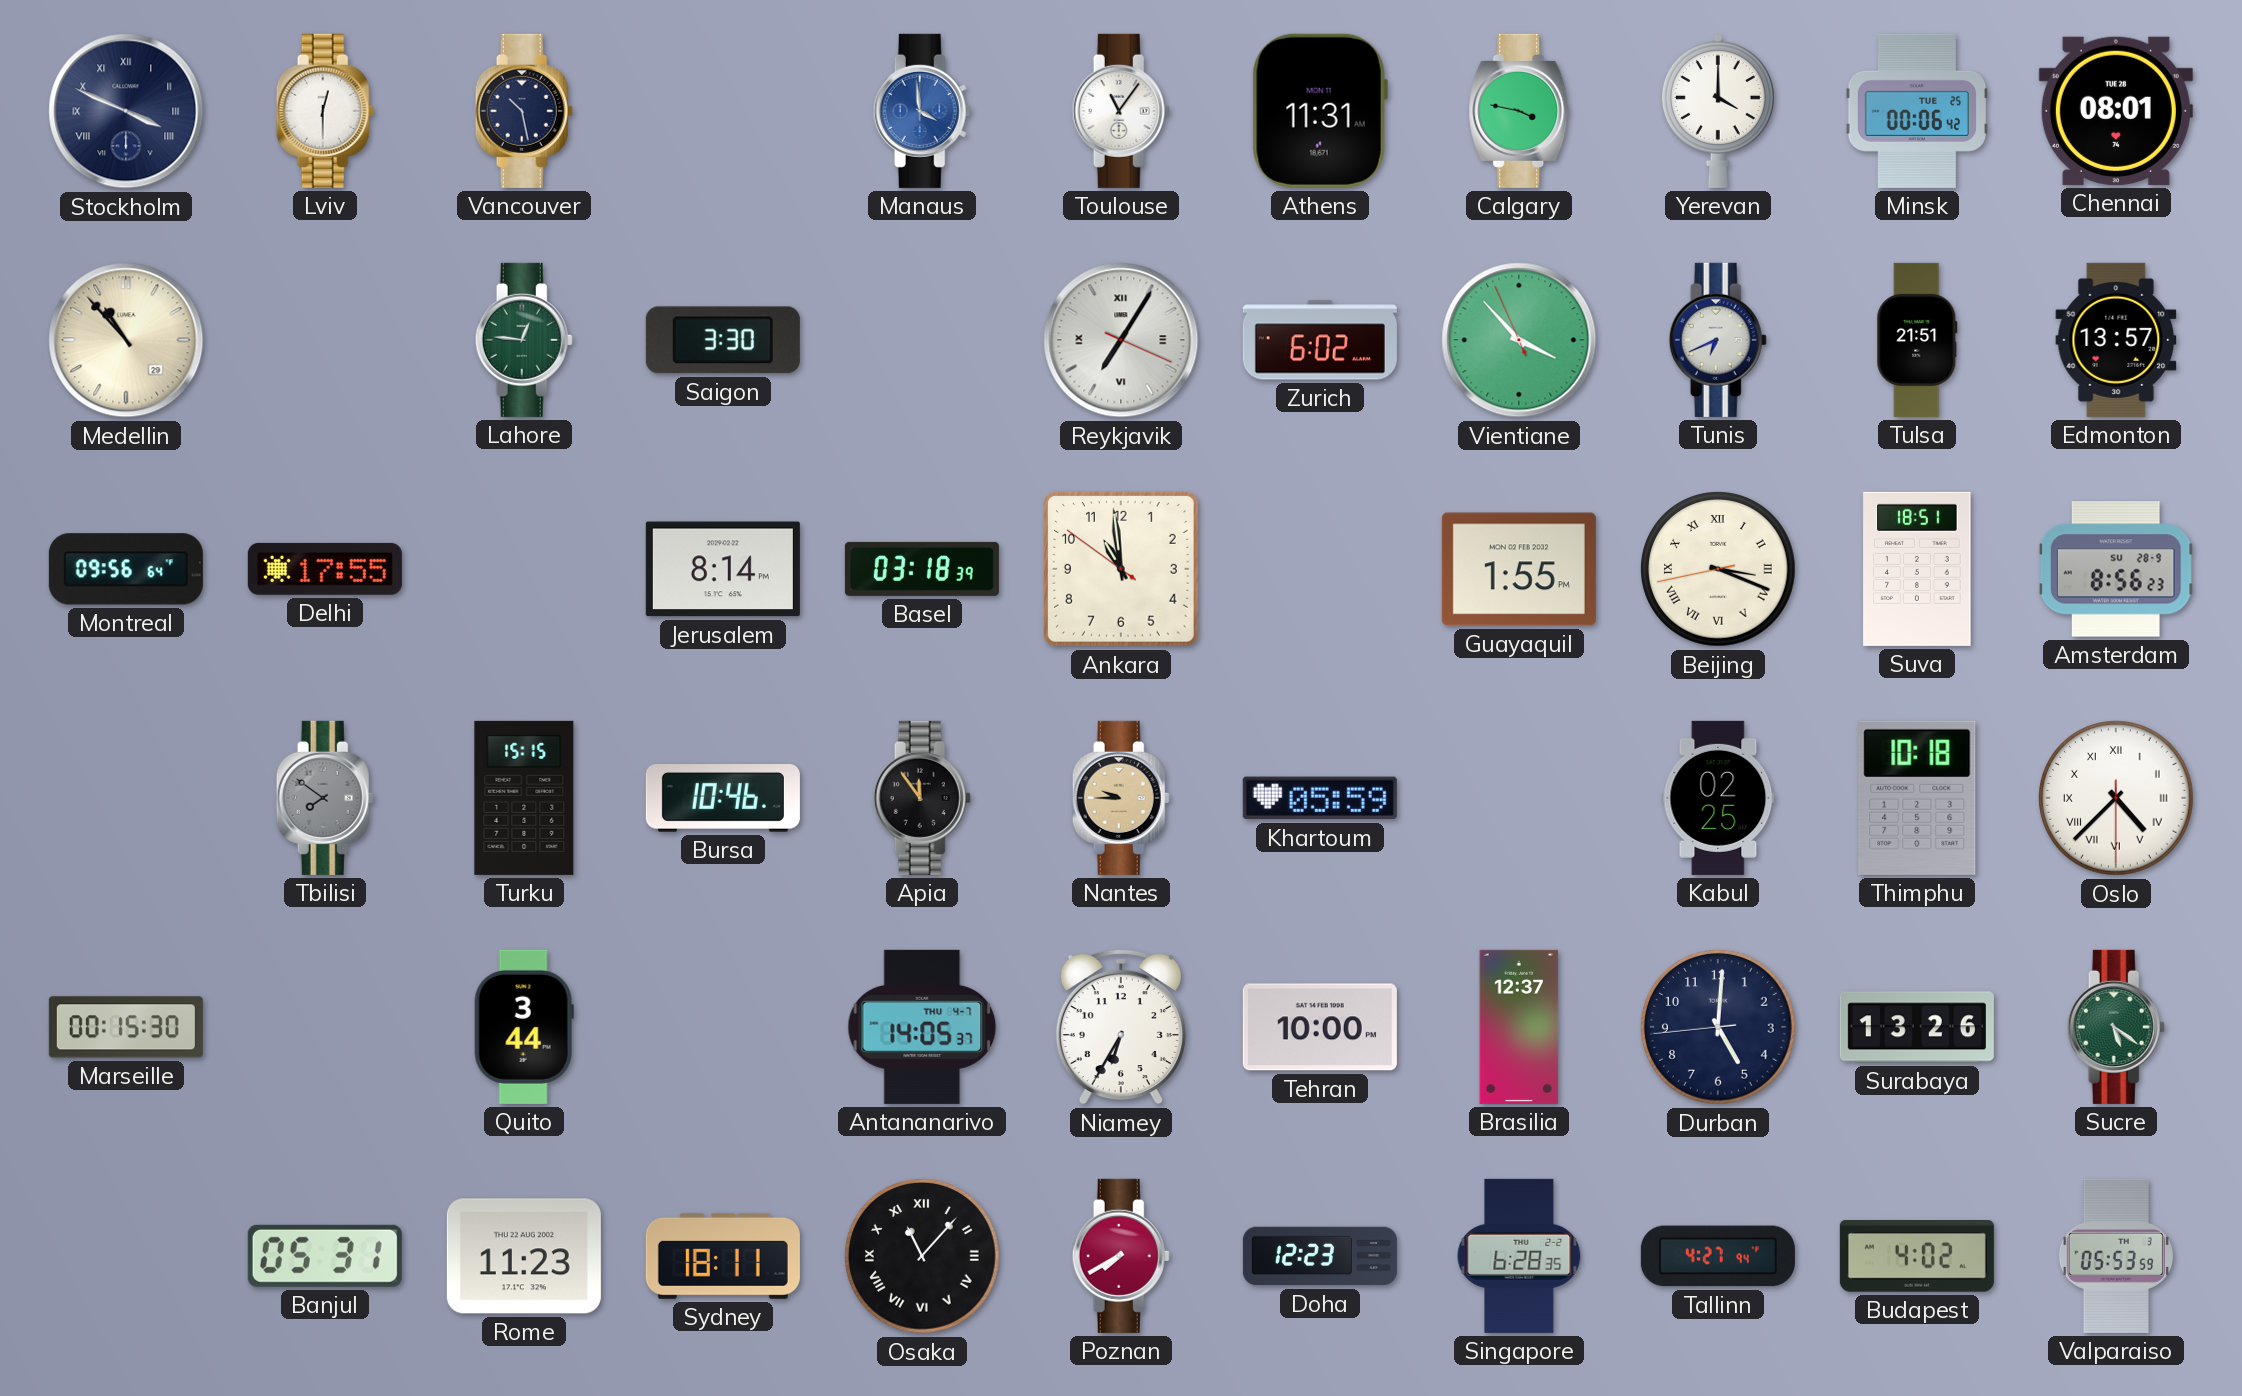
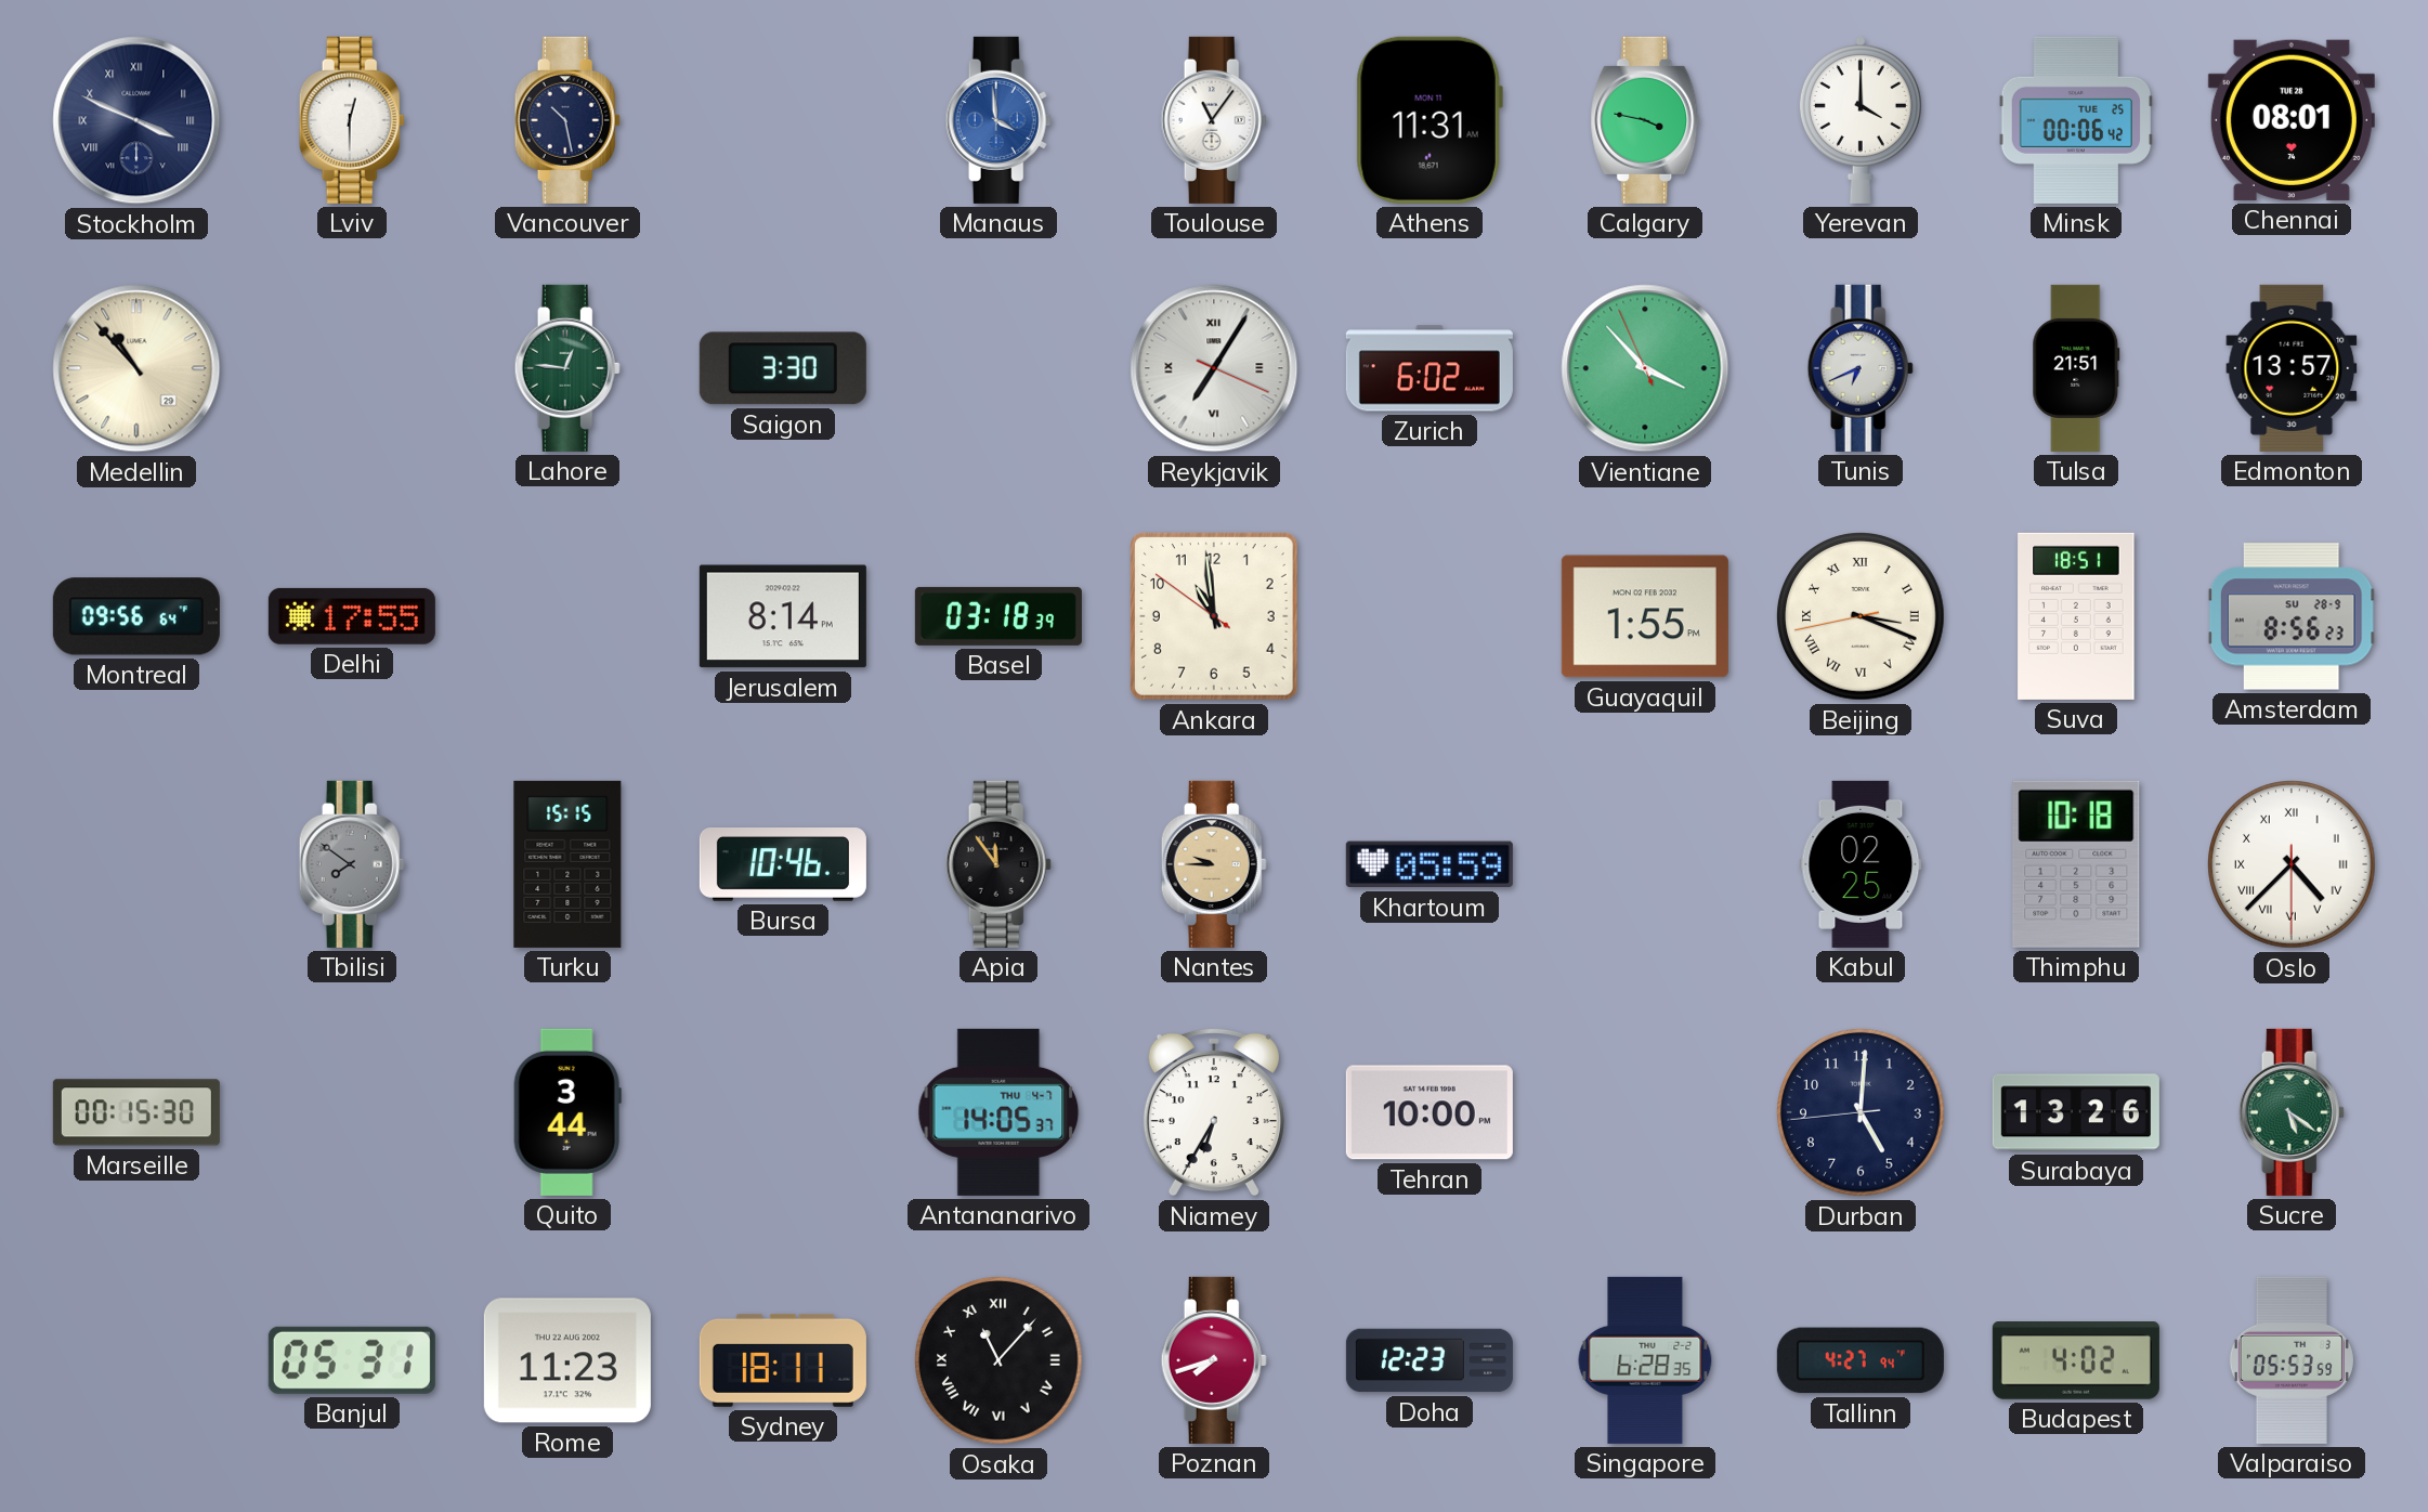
Brasilia: 12:37 -> none (1519, 1027)
Poznan: 7:40 -> 7:42 (1214, 1360)
